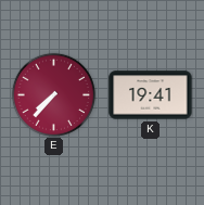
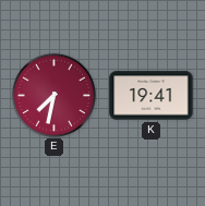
E: 7:37 -> 7:32 (53, 95)
